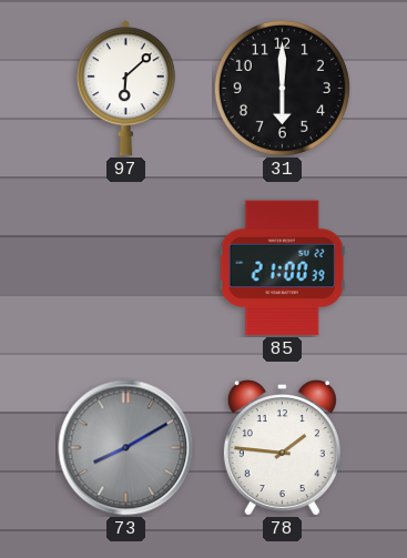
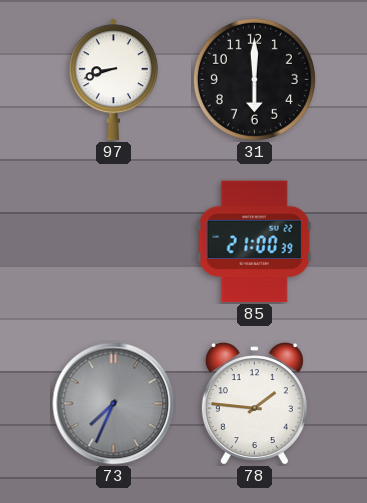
97: 6:08 -> 8:42 (113, 80)
73: 8:10 -> 7:34 (114, 404)
